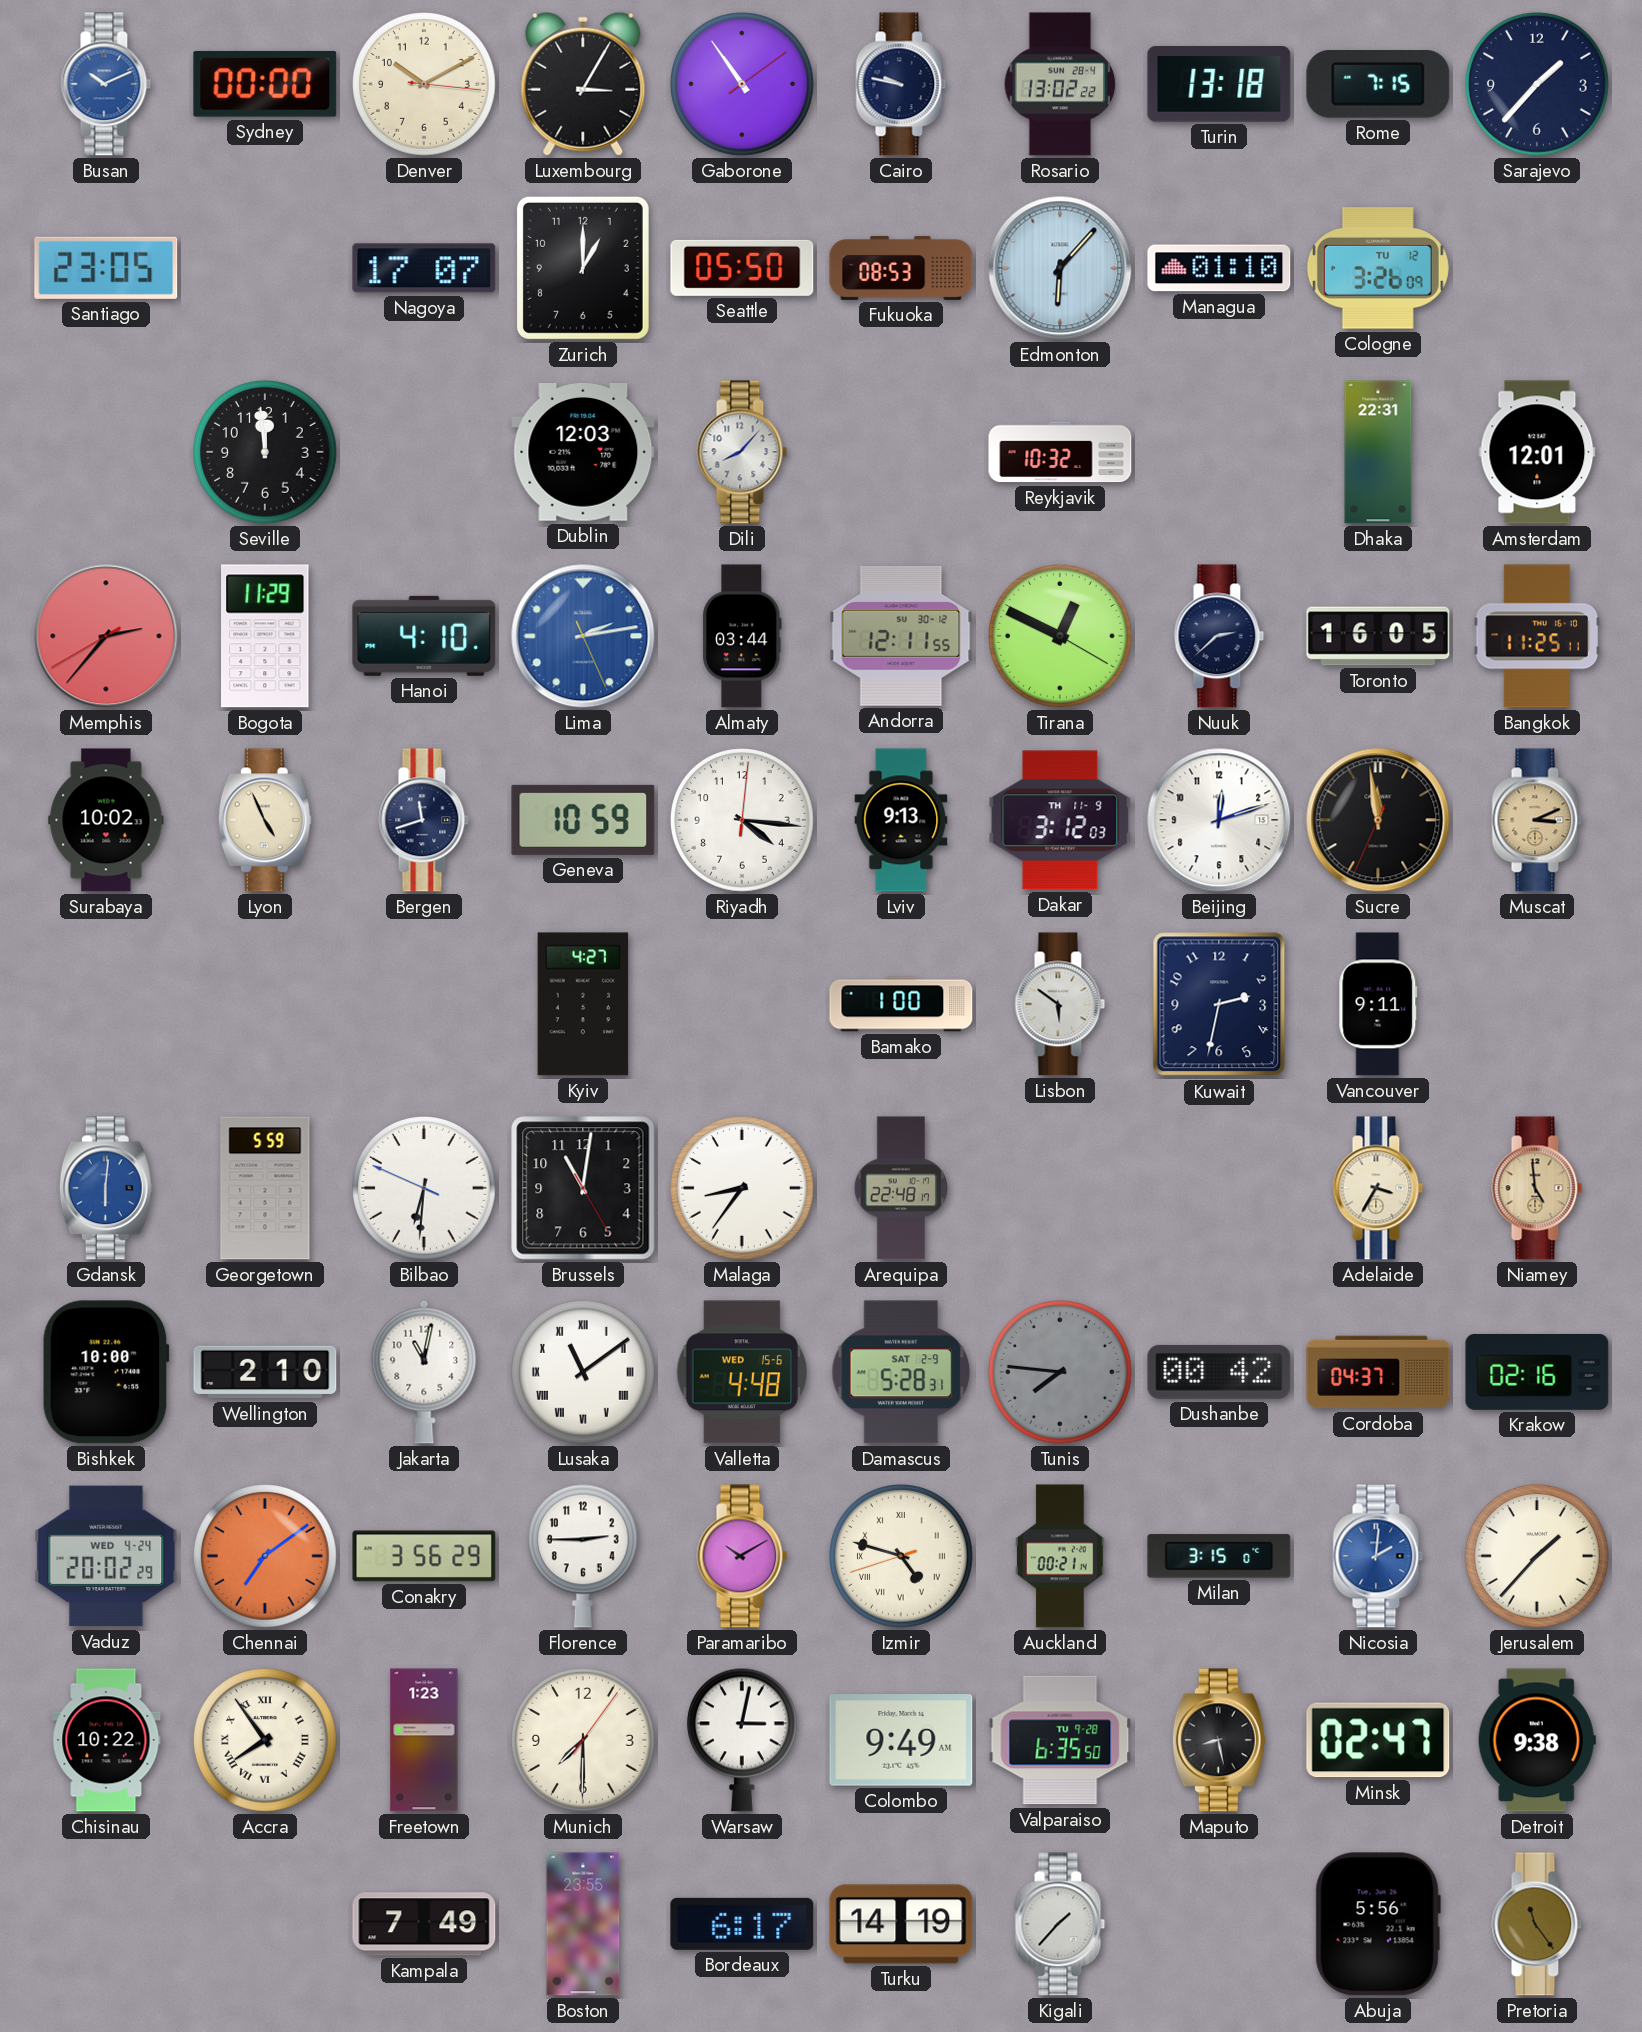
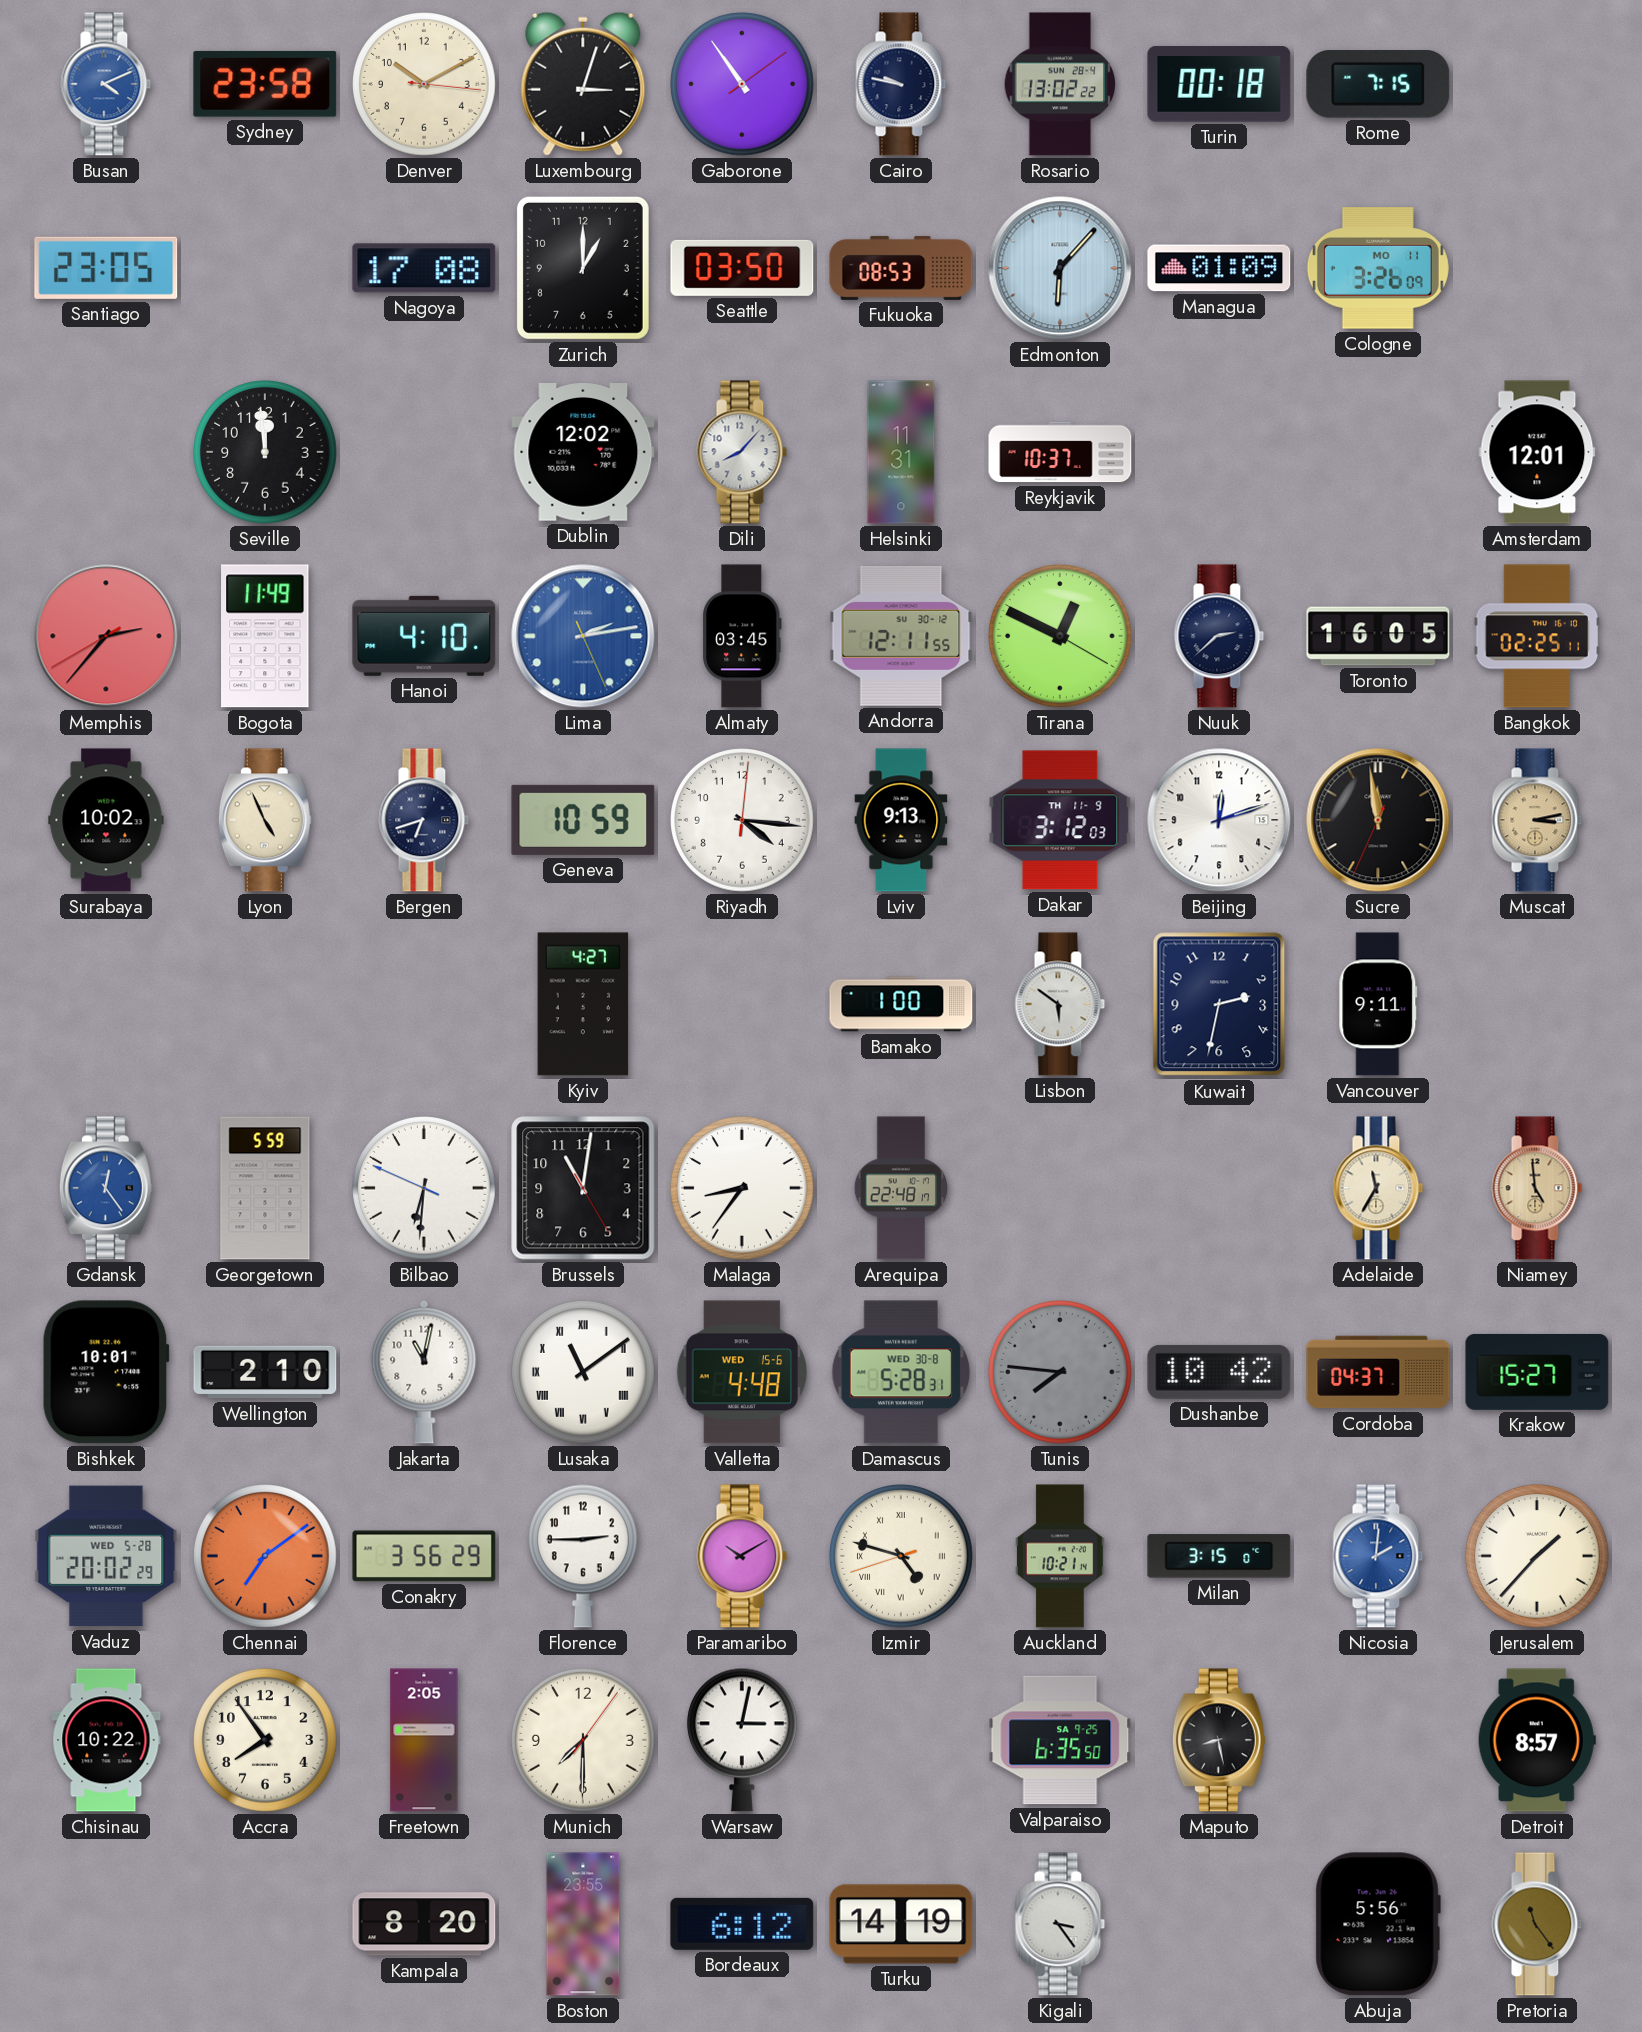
Busan: 10:11 -> 4:11 (106, 84)
Sydney: 00:00 -> 23:58 (265, 84)
Luxembourg: 3:05 -> 3:03 (583, 84)
Turin: 13:18 -> 00:18 (1219, 84)
Sarajevo: 1:37 -> none (1538, 85)
Nagoya: 17:07 -> 17:08 (424, 268)
Seattle: 05:50 -> 03:50 (742, 268)
Managua: 01:10 -> 01:09 (1219, 268)
Cologne date: TU 12 -> MO 11 (1378, 268)
Dublin: 12:03 -> 12:02 (583, 453)
Helsinki: none -> 11:31 (901, 452)
Reykjavik: 10:32 -> 10:37 (1060, 452)
Dhaka: 22:31 -> none (1378, 452)
Bogota: 11:29 -> 11:49 (265, 636)
Almaty: 03:44 -> 03:45 (743, 636)
Bangkok: 11:25 -> 02:25 (1537, 636)
Bergen: 11:42 -> 6:42 (424, 820)
Muscat: 3:11 -> 3:13 (1537, 820)
Gdansk: 6:01 -> 12:24 (106, 1188)
Adelaide: 3:35 -> 11:35 (1378, 1188)
Bishkek: 10:00 -> 10:01 (106, 1372)
Damascus date: SAT 2-9 -> WED 30-8 (901, 1372)
Dushanbe: 00:42 -> 10:42 (1219, 1372)
Krakow: 02:16 -> 15:27 (1537, 1372)
Vaduz date: WED 4-24 -> WED 5-28 (106, 1556)
Auckland: 00:21 -> 10:21 (1060, 1556)
Accra numerals: Roman -> Arabic (266, 1741)
Freetown: 1:23 -> 2:05 (424, 1740)
Colombo: 9:49 -> none (901, 1740)
Valparaiso date: TU 9-28 -> SA 9-25 (1060, 1740)
Minsk: 02:47 -> none (1378, 1740)
Detroit: 9:38 -> 8:57 (1537, 1740)
Kampala: 7:49 -> 8:20 (424, 1924)
Bordeaux: 6:17 -> 6:12 (742, 1924)
Kigali: 1:37 -> 3:24 (1060, 1924)
